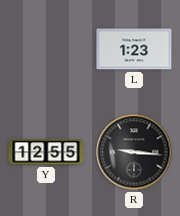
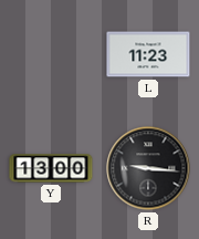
L: 1:23 -> 11:23 (148, 54)
Y: 12:55 -> 13:00 (51, 168)
